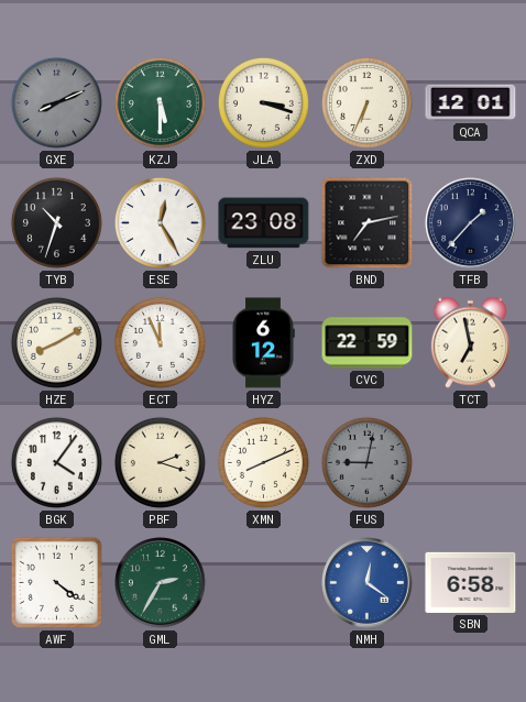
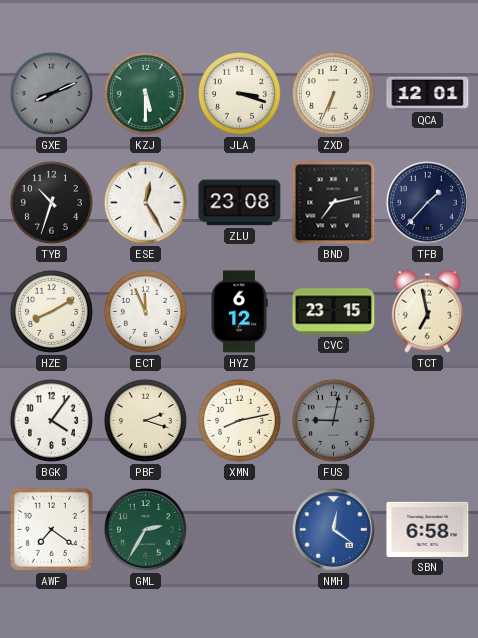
CVC: 22:59 -> 23:15 (334, 312)
XMN: 8:11 -> 8:13 (239, 420)
AWF: 4:21 -> 7:21 (51, 529)
